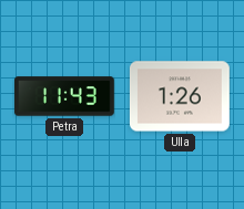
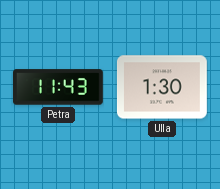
Ulla: 1:26 -> 1:30 (162, 87)
